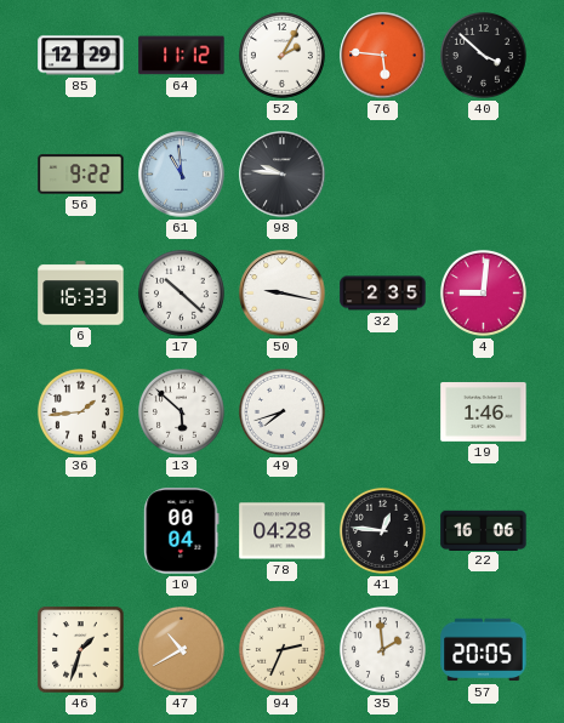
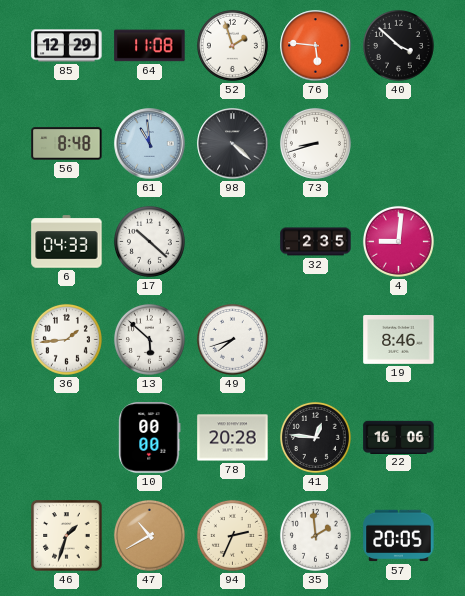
64: 11:12 -> 11:08 (150, 46)
52: 2:05 -> 1:57 (232, 45)
56: 9:22 -> 8:48 (67, 144)
98: 9:46 -> 4:22 (233, 144)
73: none -> 8:42 (315, 143)
6: 16:33 -> 04:33 (67, 242)
50: 9:17 -> none (283, 294)
19: 1:46 -> 8:46 (399, 340)
10: 00:04 -> 00:00 (150, 438)
78: 04:28 -> 20:28 (233, 438)
